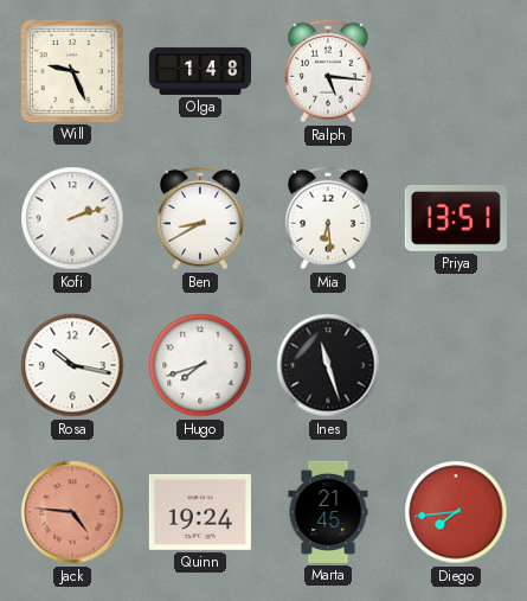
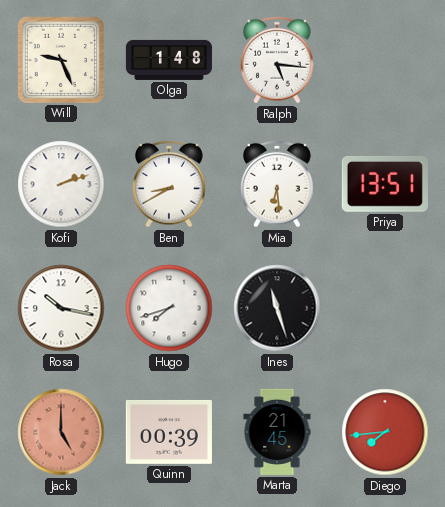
Jack: 4:46 -> 5:00 (61, 432)
Quinn: 19:24 -> 00:39 (169, 432)
